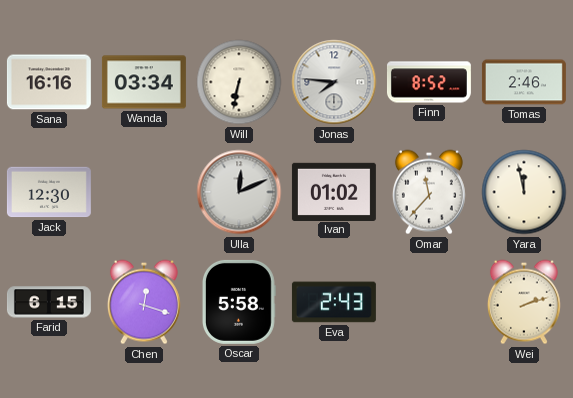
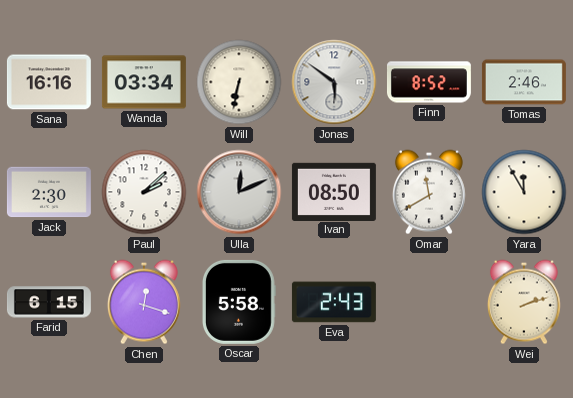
Jonas: 7:46 -> 5:51 (334, 82)
Jack: 12:30 -> 2:30 (49, 192)
Paul: none -> 2:08 (144, 192)
Ivan: 01:02 -> 08:50 (334, 191)
Omar: 11:37 -> 11:40 (429, 192)
Yara: 11:58 -> 11:55 (524, 192)
